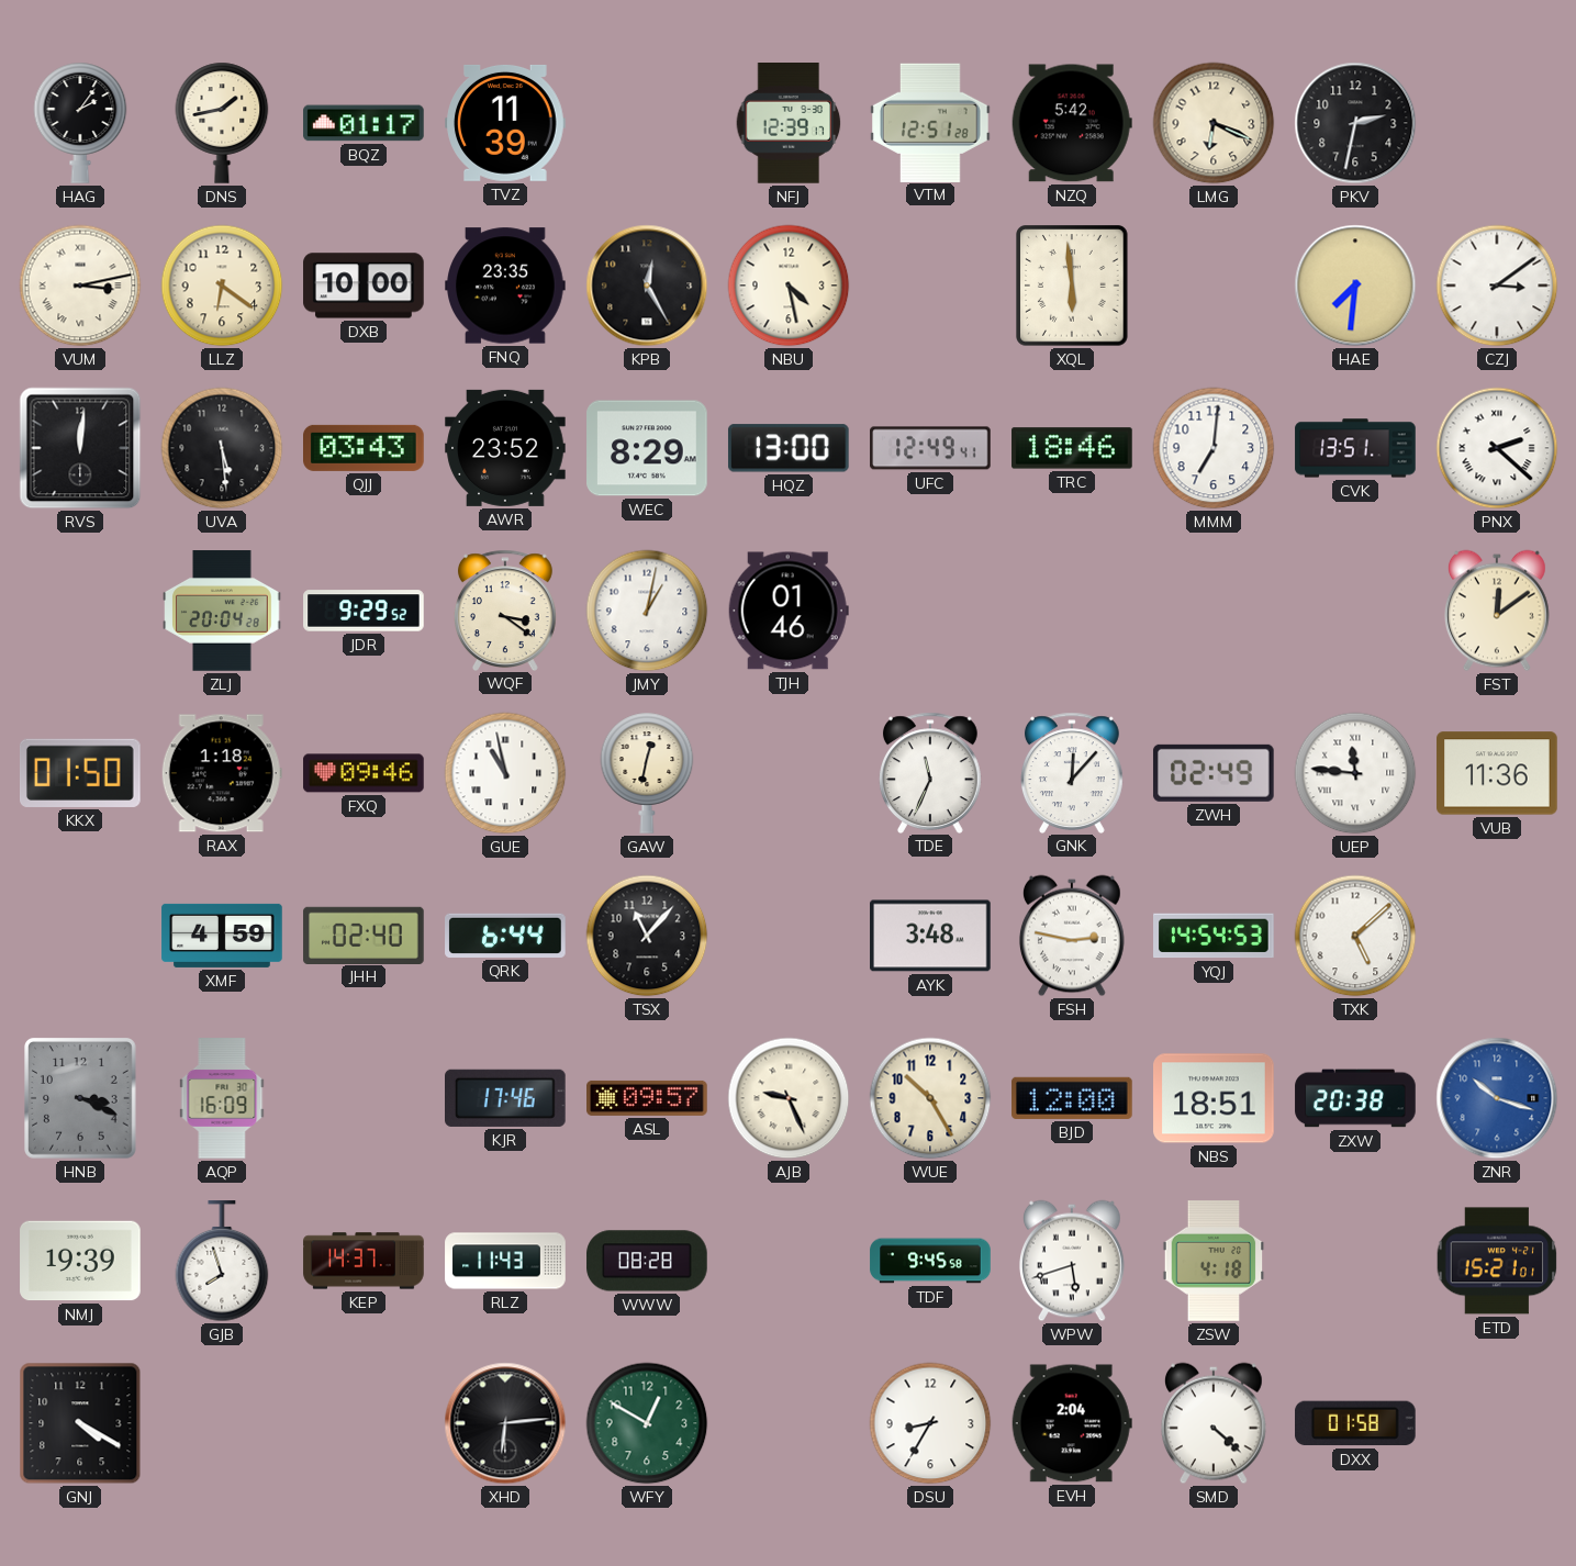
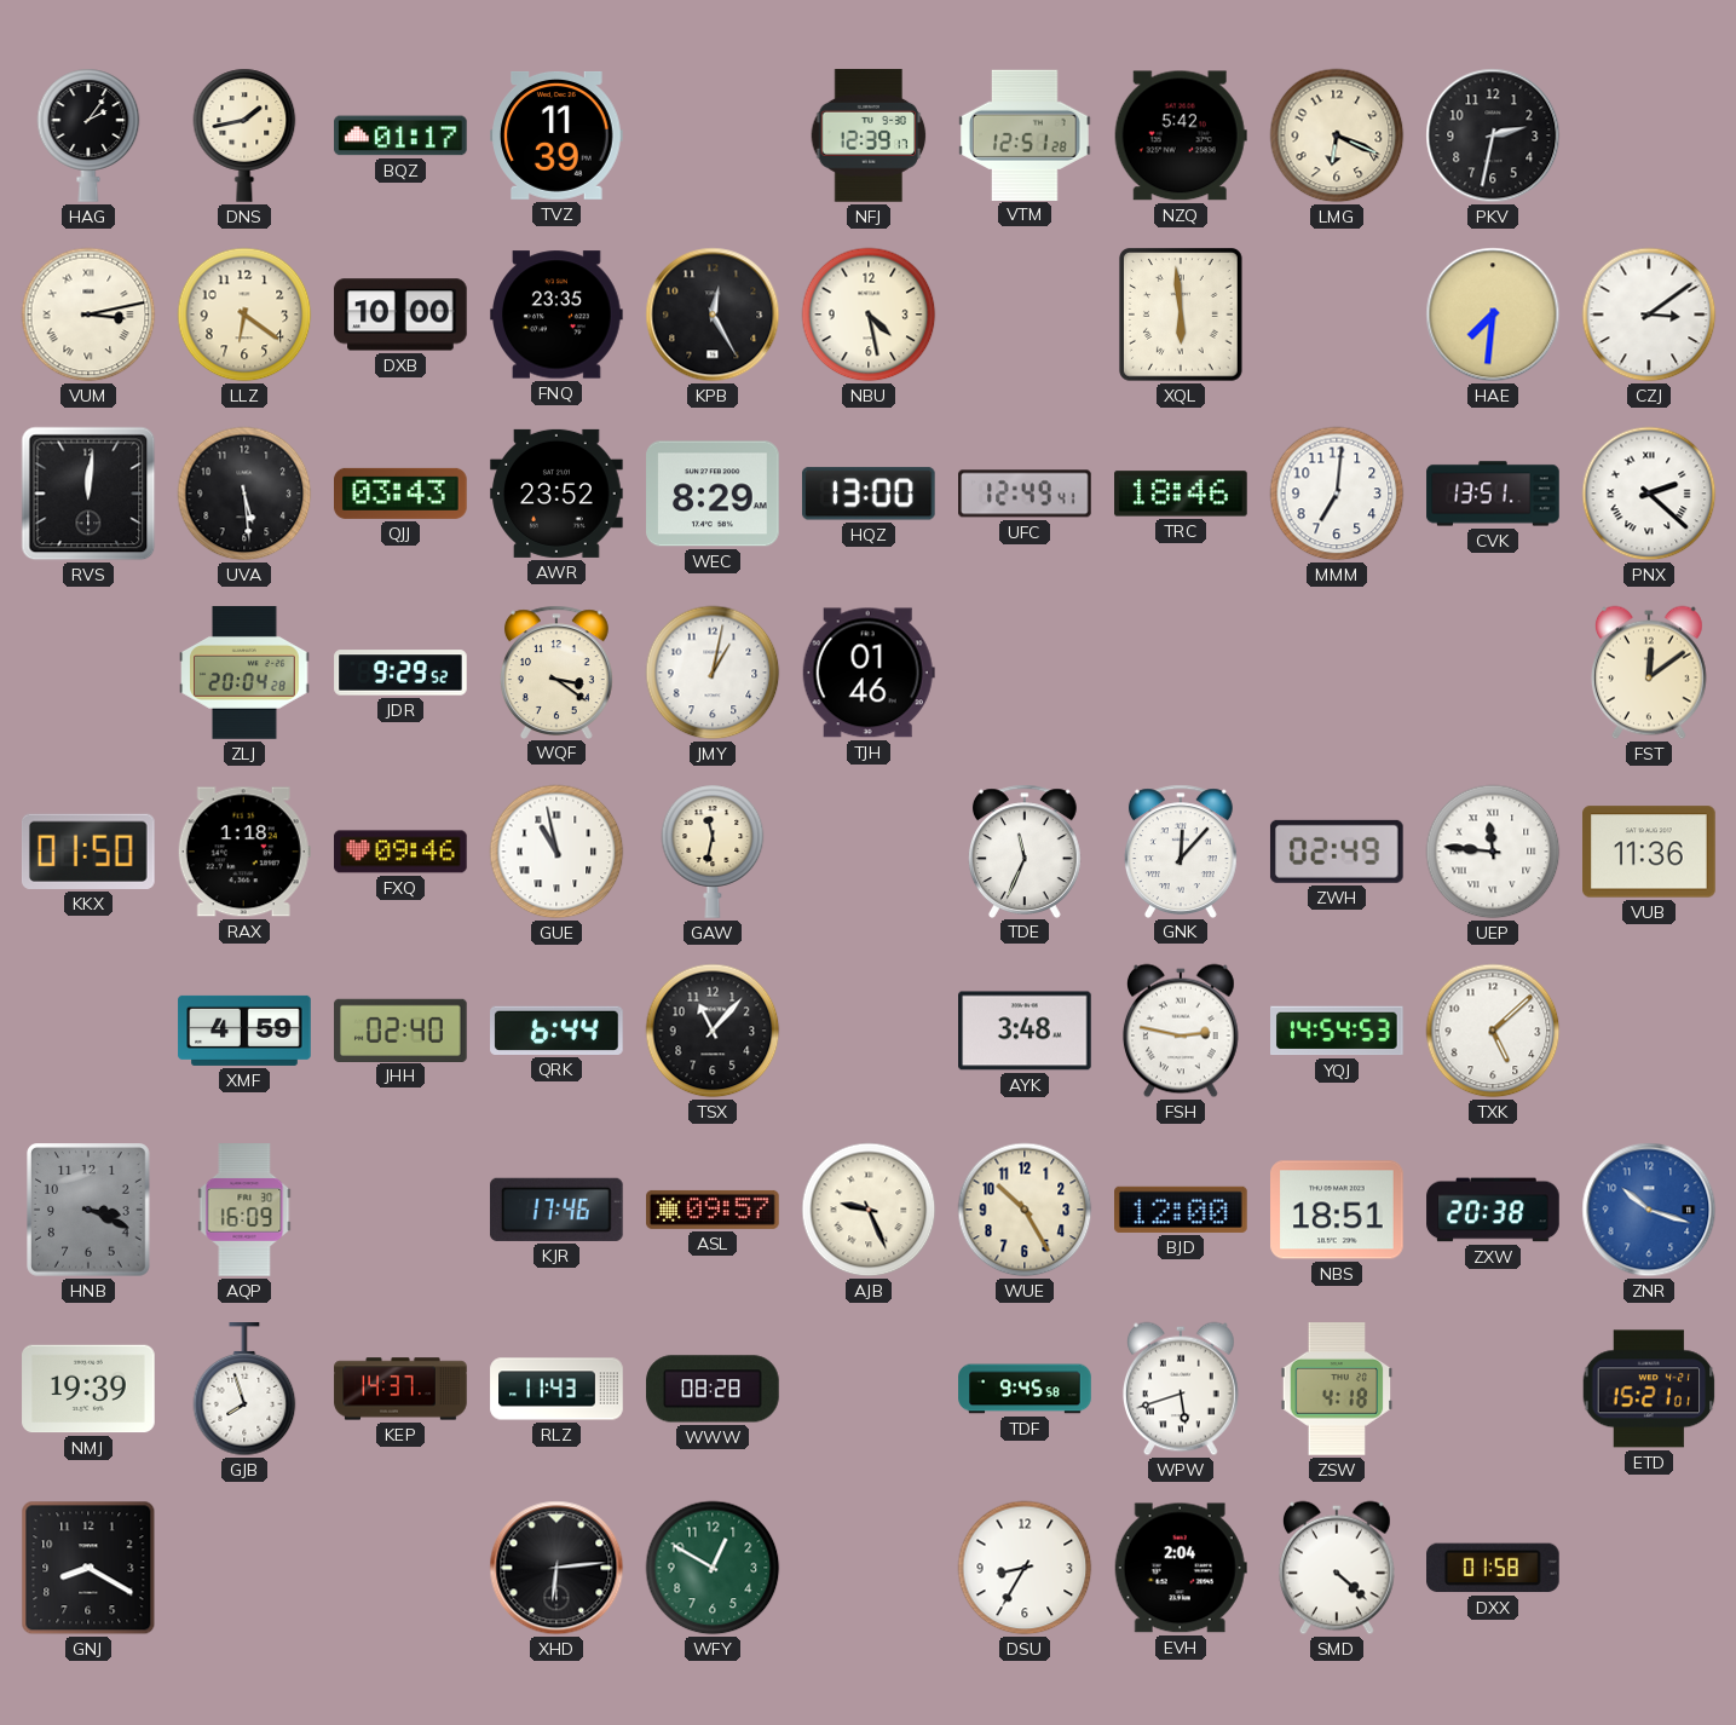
GAW: 12:32 -> 11:32 (713, 852)
GNJ: 4:20 -> 8:20 (88, 1568)
